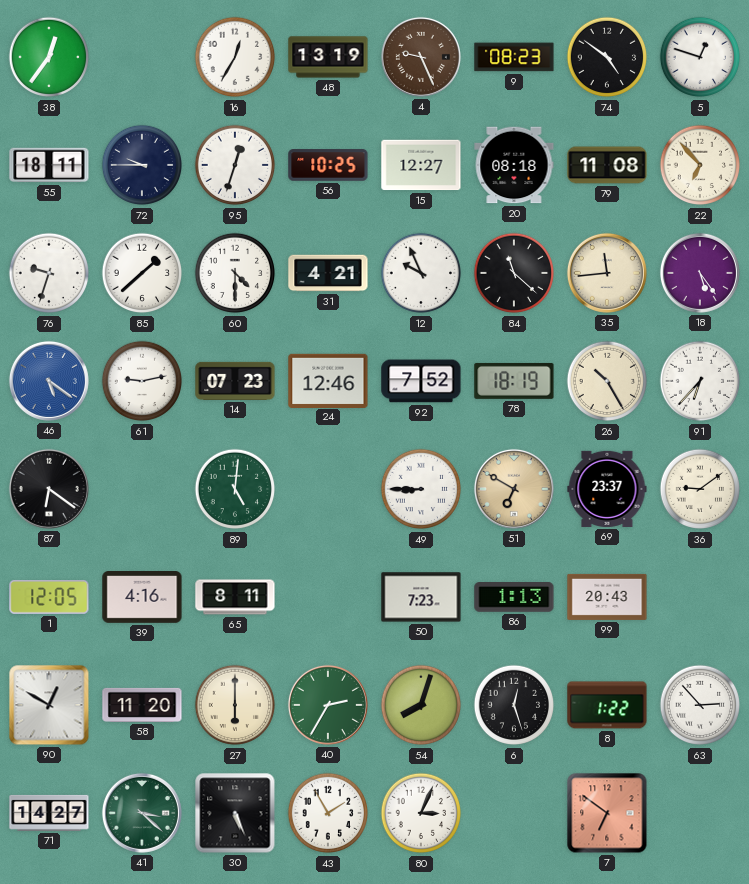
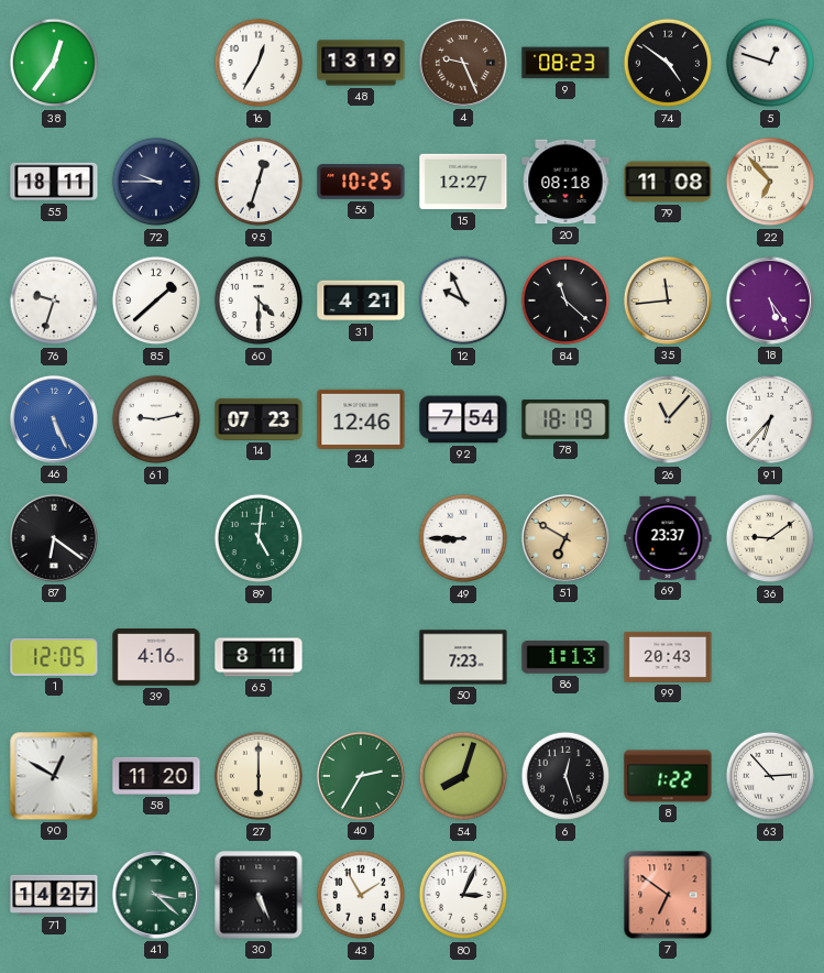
46: 5:21 -> 5:26 (54, 419)
92: 7:52 -> 7:54 (463, 419)
26: 10:25 -> 11:07 (668, 419)
